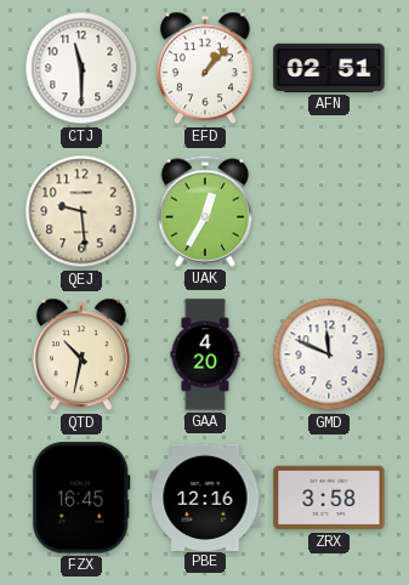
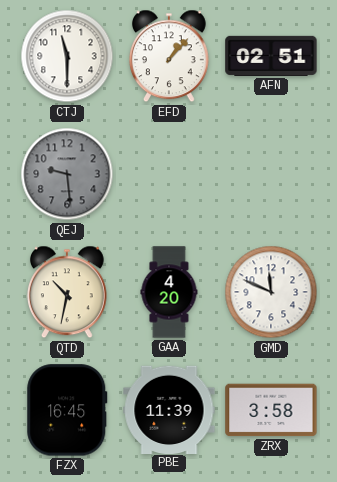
QEJ dial: cream -> grey (67, 174)
UAK: 12:35 -> none (205, 211)
PBE: 12:16 -> 11:39 (169, 409)
